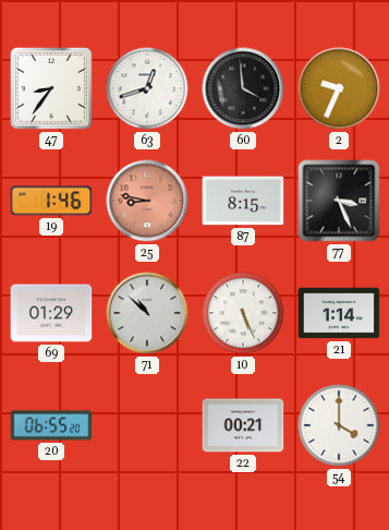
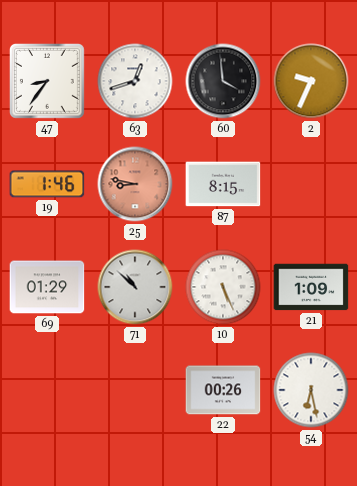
77: 3:26 -> none (339, 201)
21: 1:14 -> 1:09 (311, 287)
20: 06:55 -> none (51, 425)
22: 00:21 -> 00:26 (223, 390)
54: 4:00 -> 6:28 (311, 390)
